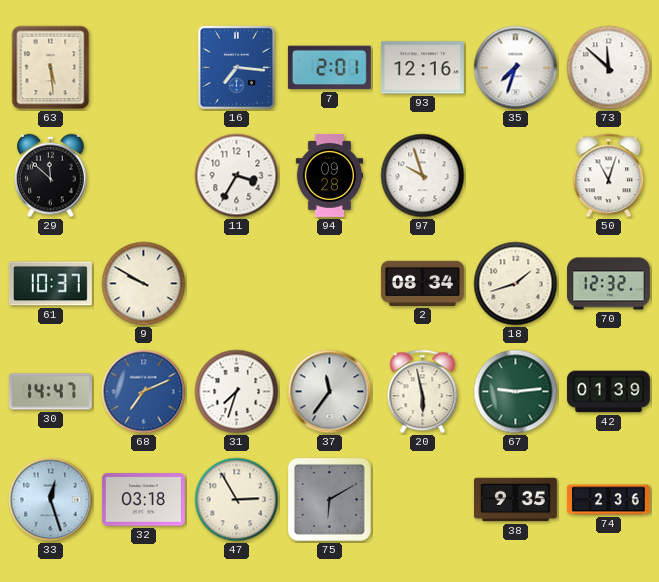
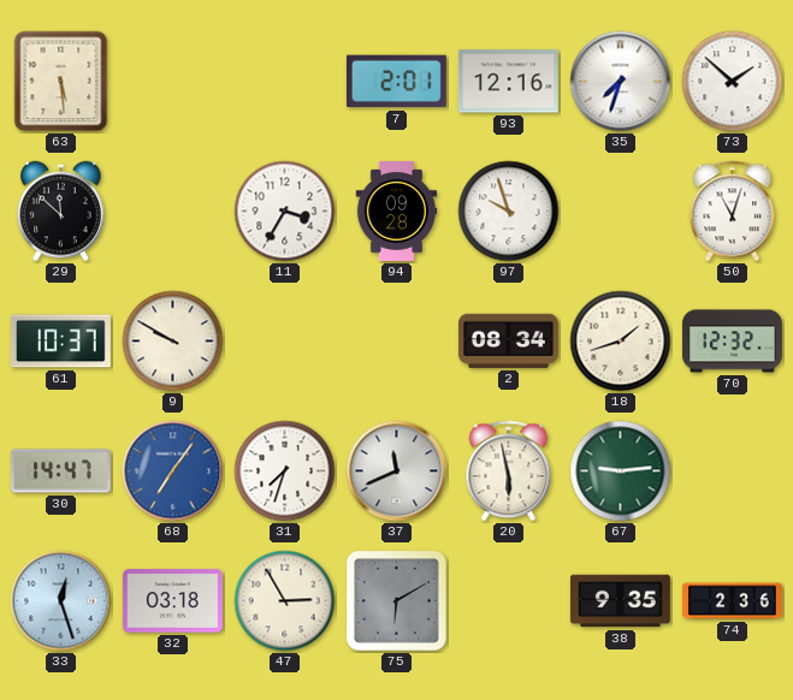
16: 7:16 -> none (236, 67)
73: 11:52 -> 1:52 (733, 82)
68: 7:11 -> 7:06 (173, 471)
37: 11:36 -> 11:41 (397, 471)
42: 01:39 -> none (608, 392)
